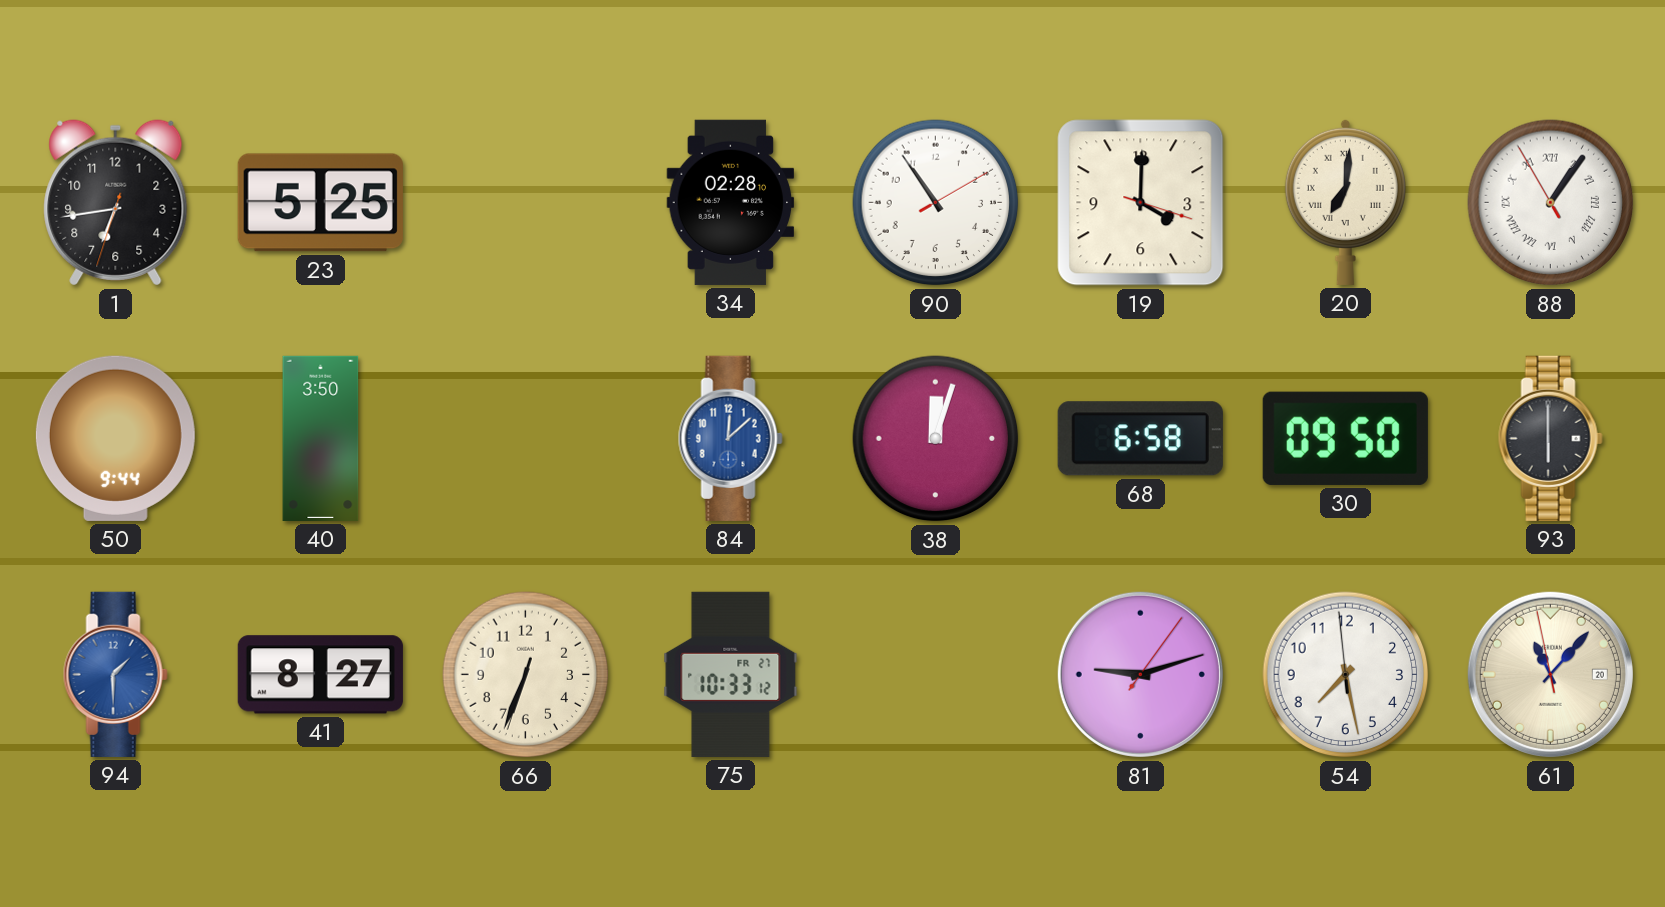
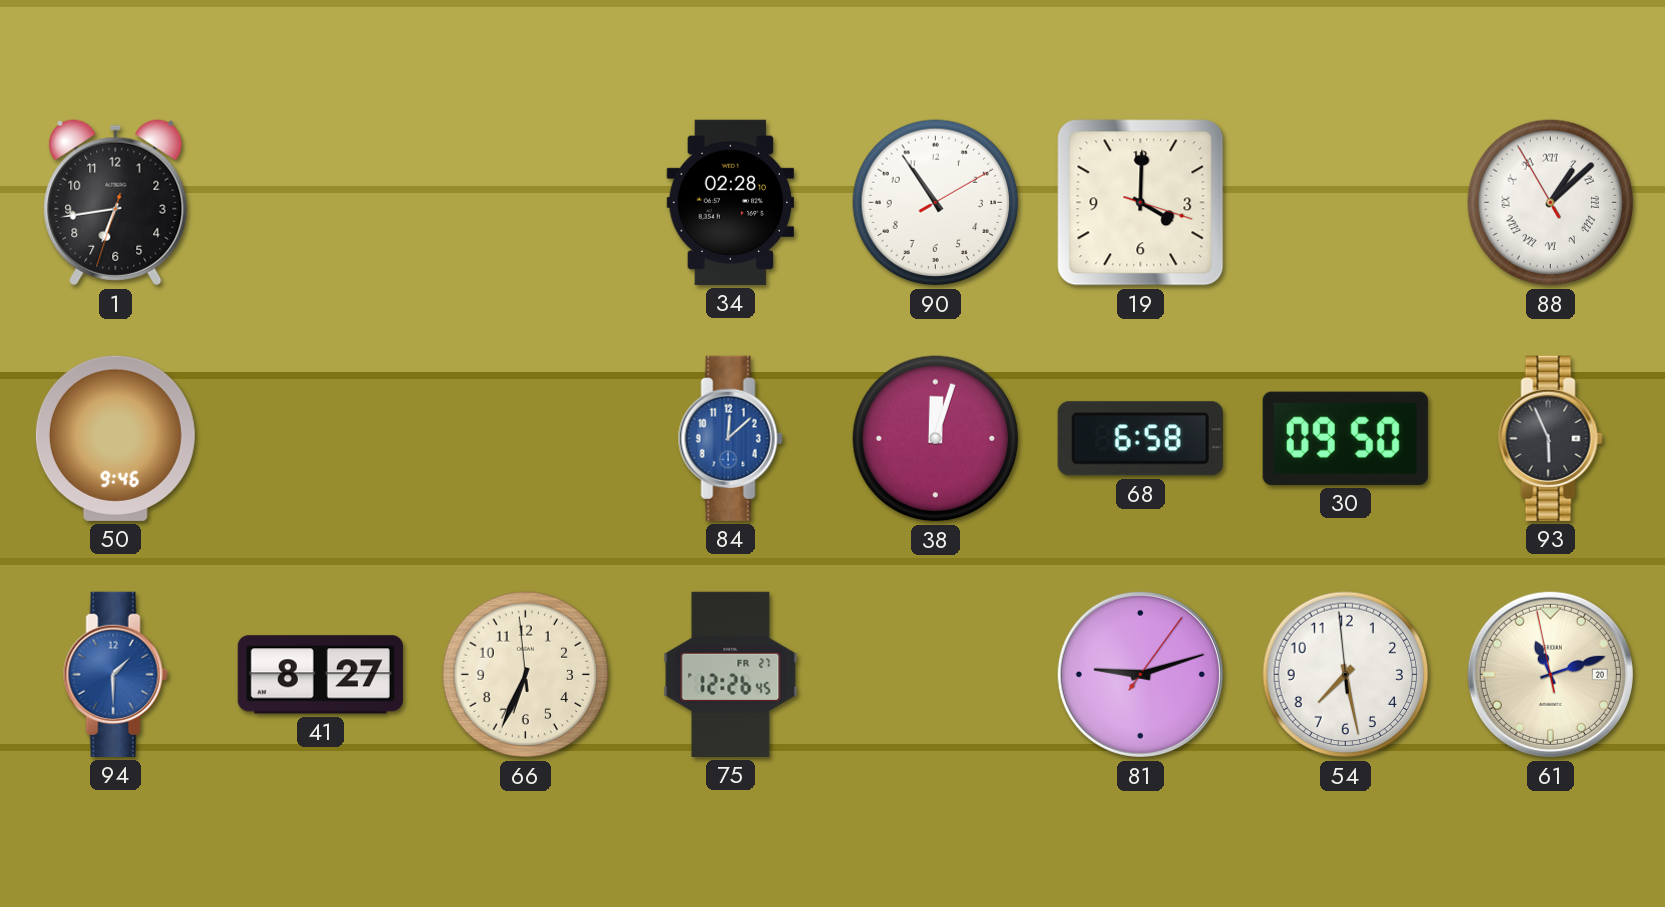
23: 5:25 -> none (320, 203)
20: 7:01 -> none (1345, 202)
88: 1:05 -> 1:07 (1551, 203)
50: 9:44 -> 9:46 (115, 438)
40: 3:50 -> none (321, 438)
93: 6:00 -> 5:56 (1550, 438)
66: 6:33:33 -> 6:33:59 (526, 675)
75: 10:33 -> 12:26 (731, 674)
61: 11:06 -> 11:11 (1550, 674)
